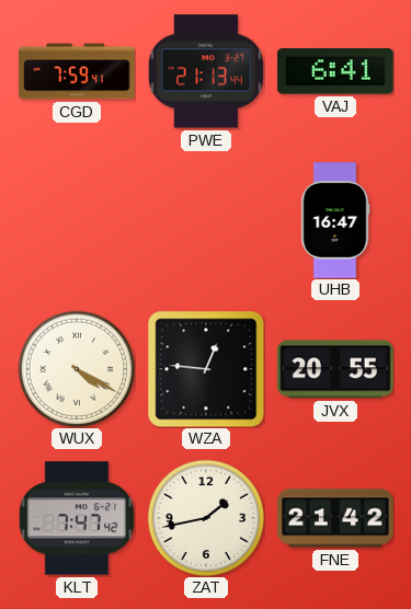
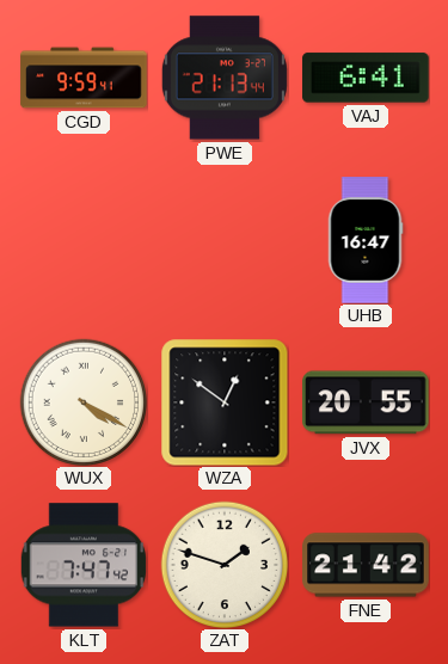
CGD: 7:59 -> 9:59 (84, 78)
WZA: 12:46 -> 12:51 (225, 402)
ZAT: 1:43 -> 1:48 (225, 565)
